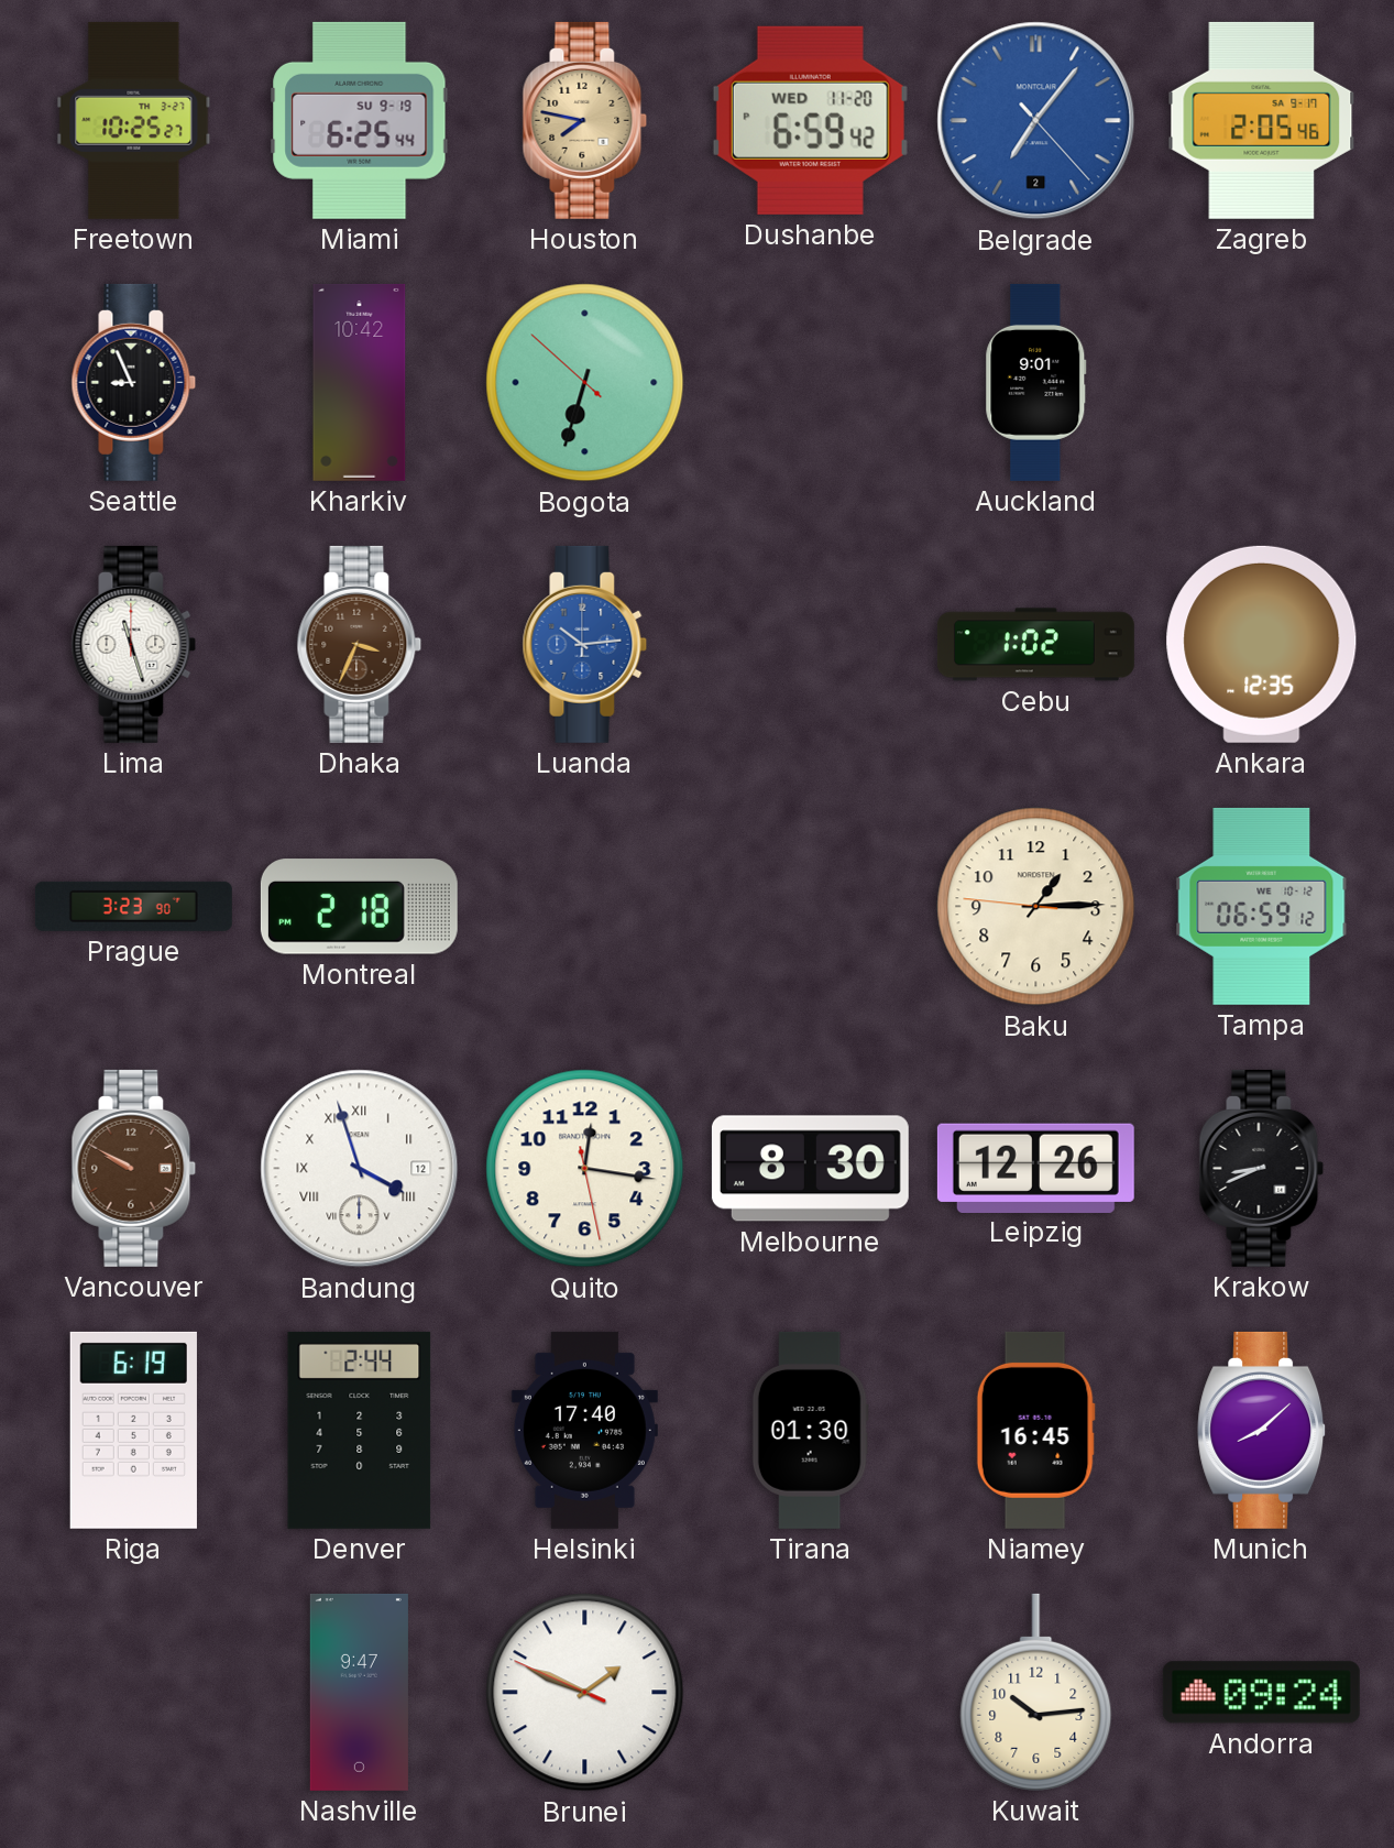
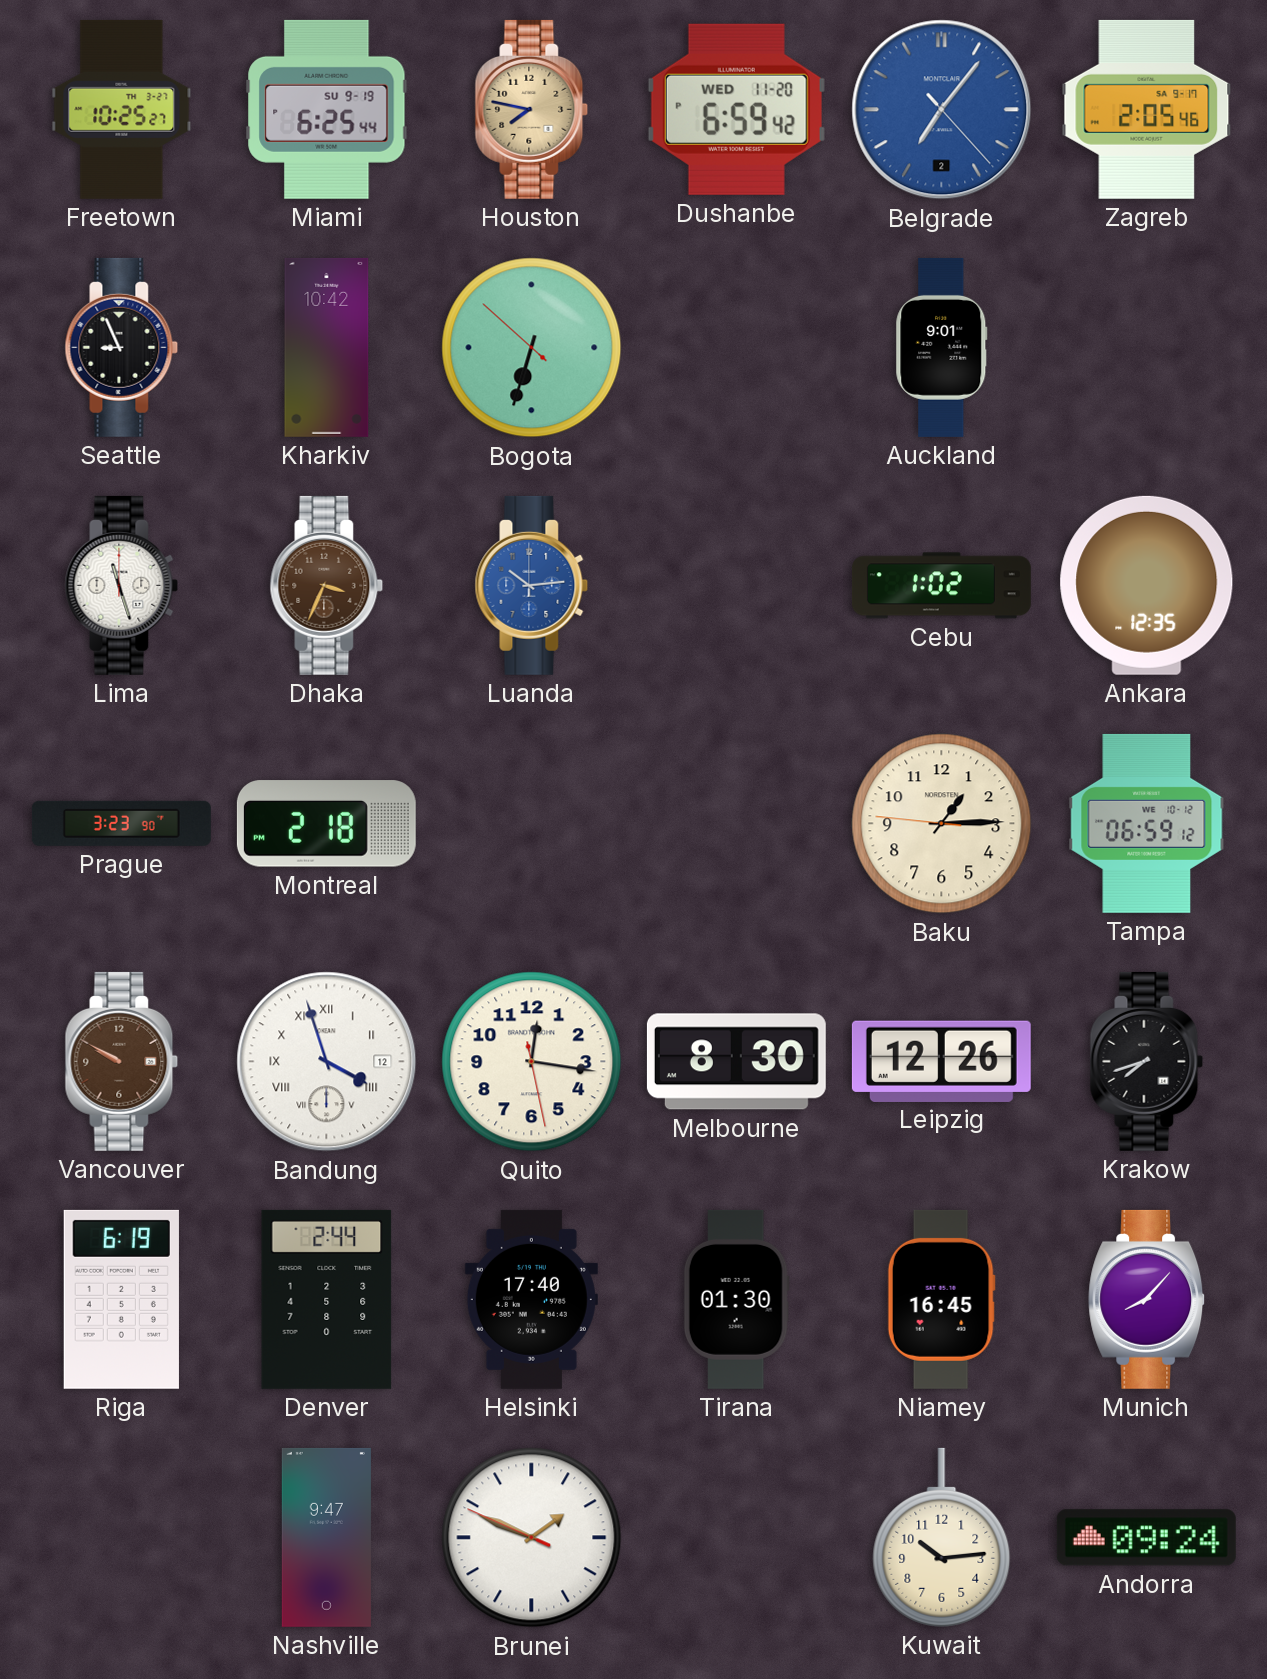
Krakow: 8:41 -> 7:42 (1147, 1061)
Munich: 8:08 -> 8:07 (1147, 1299)
